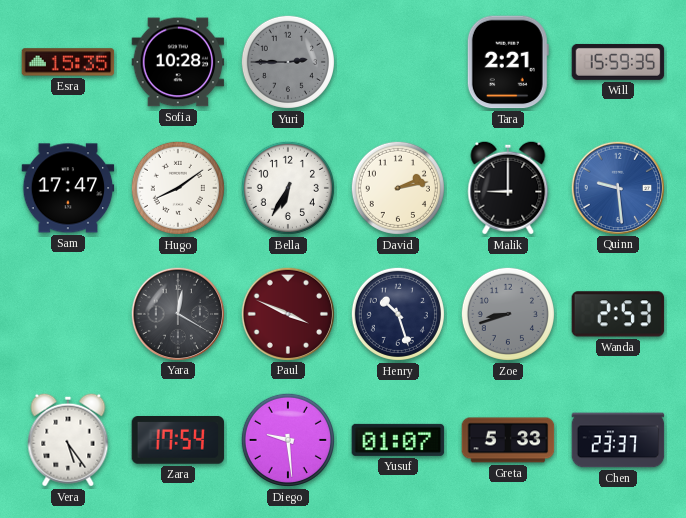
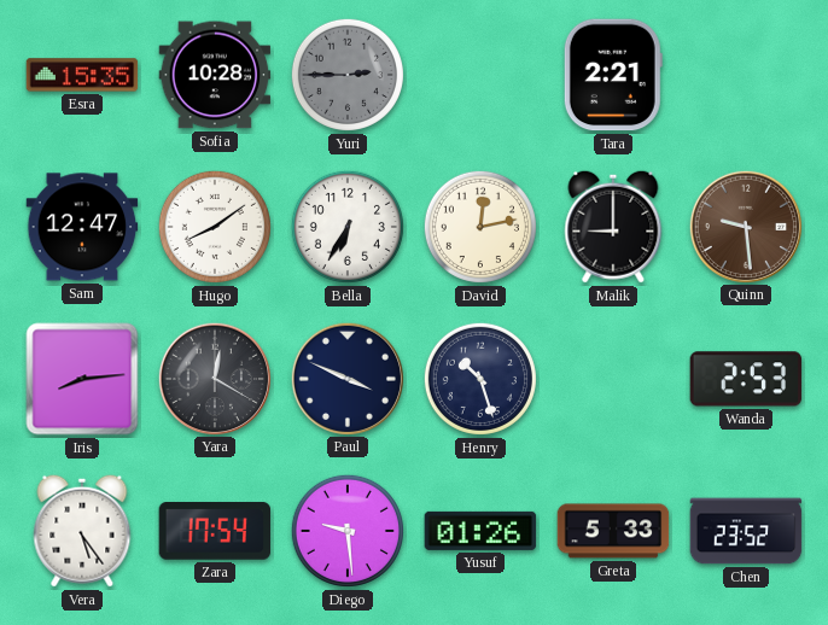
Will: 15:59 -> none (618, 62)
Sam: 17:47 -> 12:47 (82, 227)
David: 2:13 -> 12:13 (480, 227)
Quinn dial: blue -> brown (745, 226)
Iris: none -> 8:14 (82, 379)
Paul dial: burgundy -> navy (346, 378)
Zoe: 8:42 -> none (508, 314)
Yusuf: 01:07 -> 01:26 (480, 531)
Chen: 23:37 -> 23:52 (746, 531)
